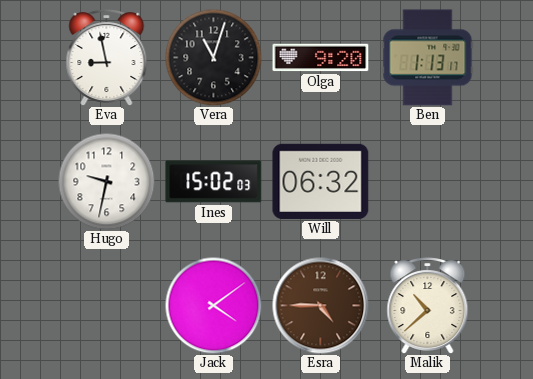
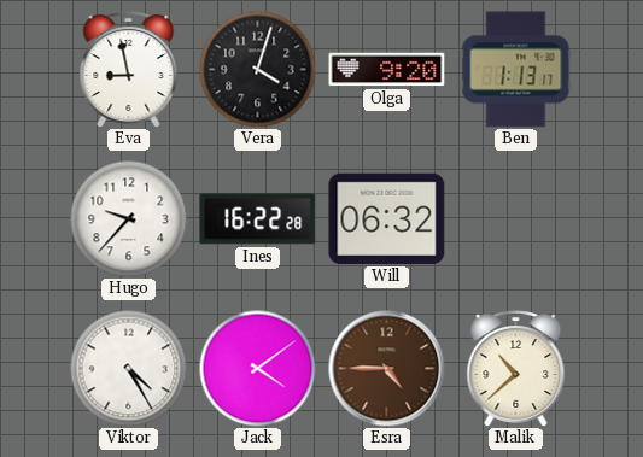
Vera: 11:03 -> 4:03 (257, 69)
Hugo: 9:32 -> 9:37 (128, 218)
Ines: 15:02 -> 16:22 (258, 219)
Viktor: none -> 4:25 (128, 368)
